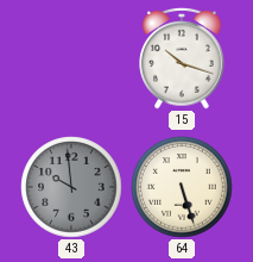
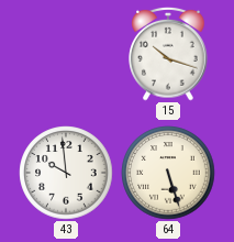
43 dial: grey -> white (66, 173)
